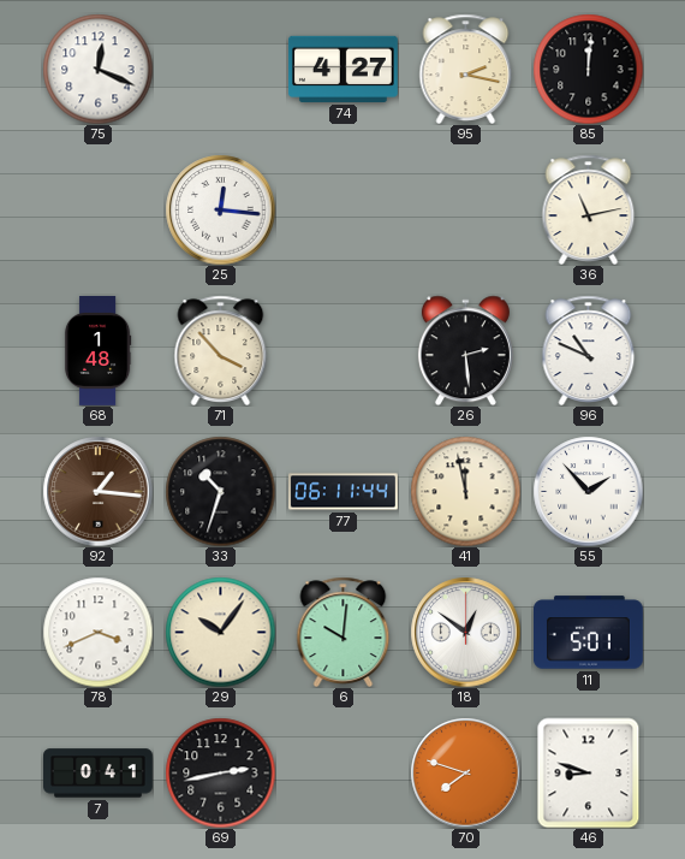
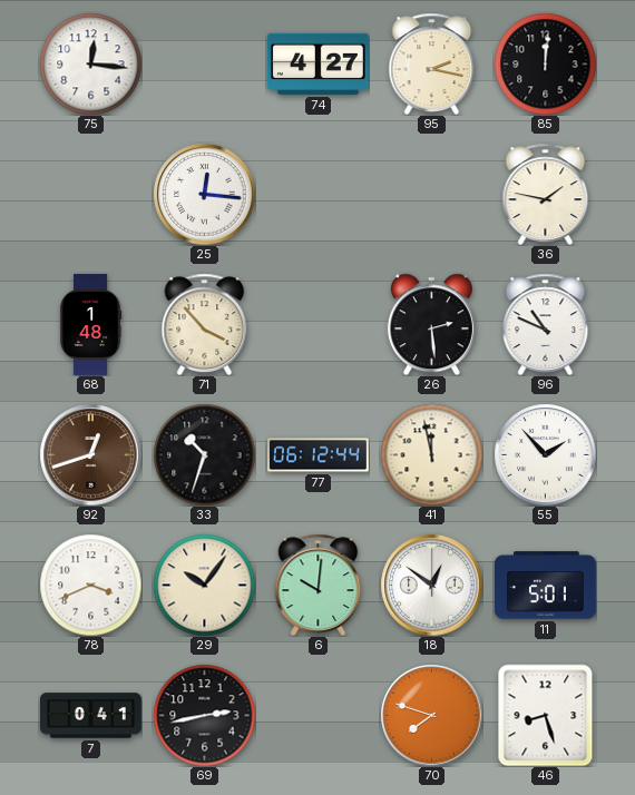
75: 12:19 -> 12:16 (90, 63)
36: 11:13 -> 1:47 (546, 194)
92: 1:16 -> 12:42 (90, 454)
77: 06:11 -> 06:12 (319, 455)
46: 8:48 -> 8:27 (546, 715)
